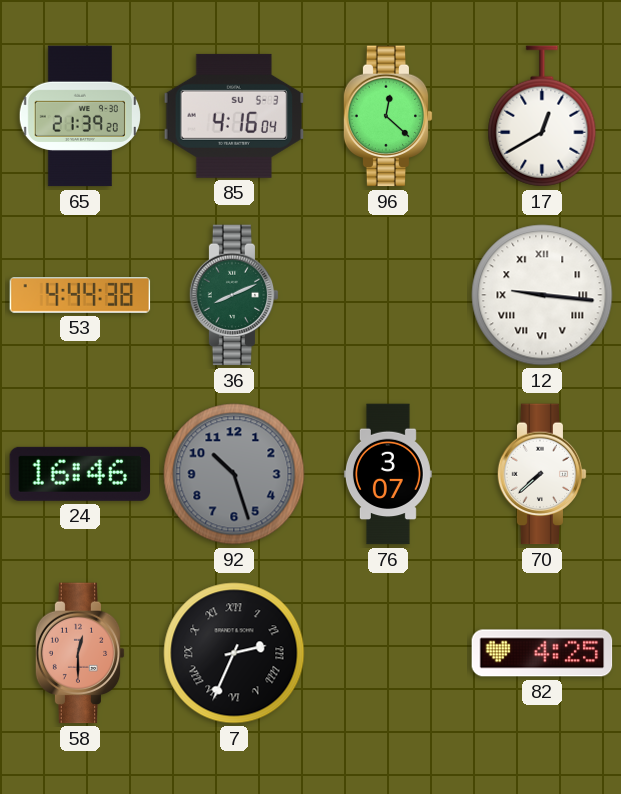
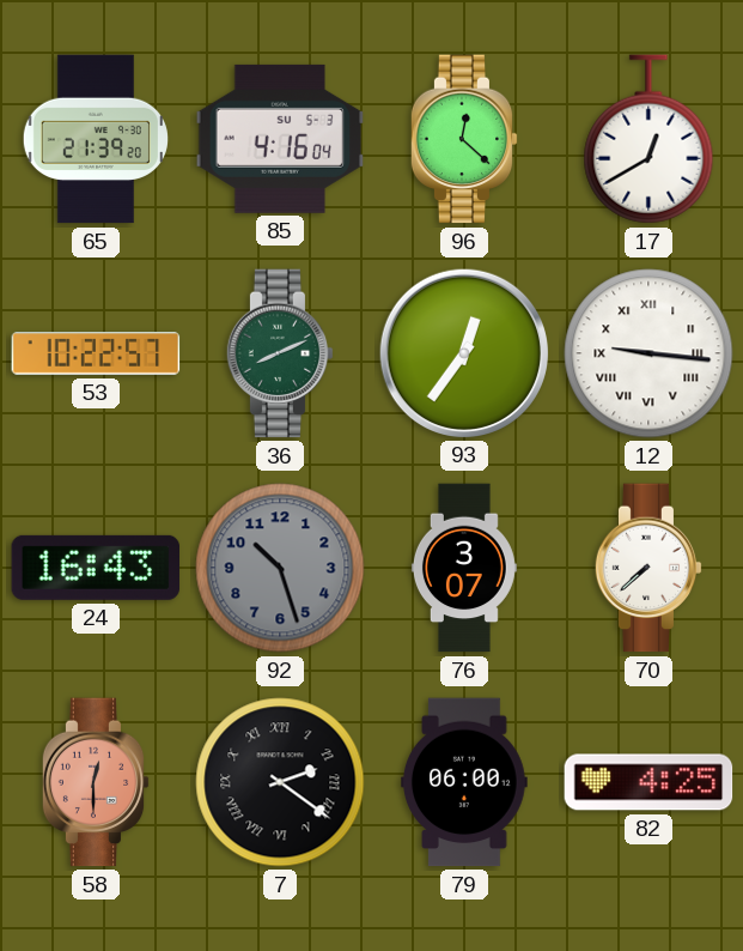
53: 4:44 -> 10:22 (96, 353)
93: none -> 12:36 (463, 352)
24: 16:46 -> 16:43 (96, 568)
7: 2:34 -> 2:21 (280, 782)
79: none -> 06:00 (464, 782)
